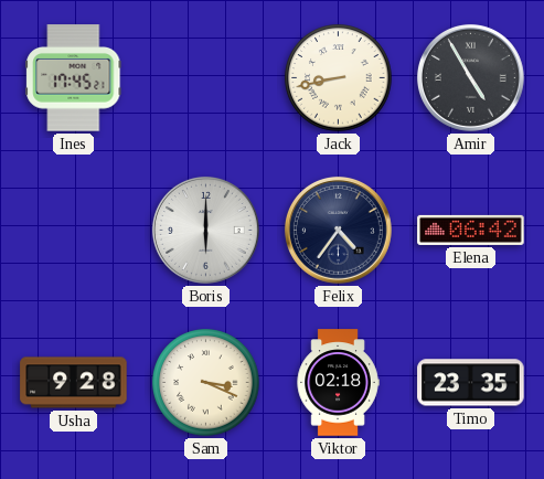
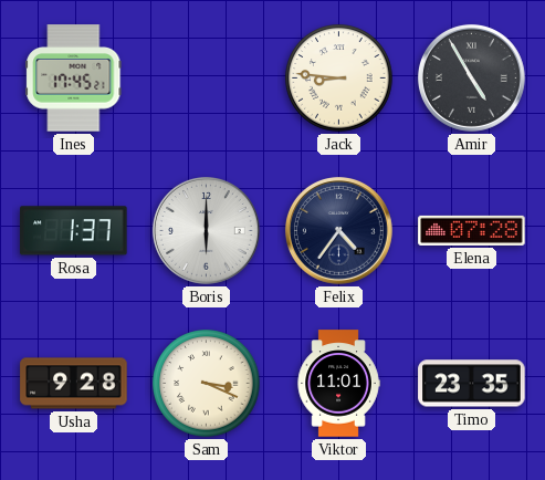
Jack: 8:43 -> 8:46 (339, 79)
Rosa: none -> 1:37 (74, 231)
Elena: 06:42 -> 07:28 (472, 230)
Viktor: 02:18 -> 11:01 (338, 384)
